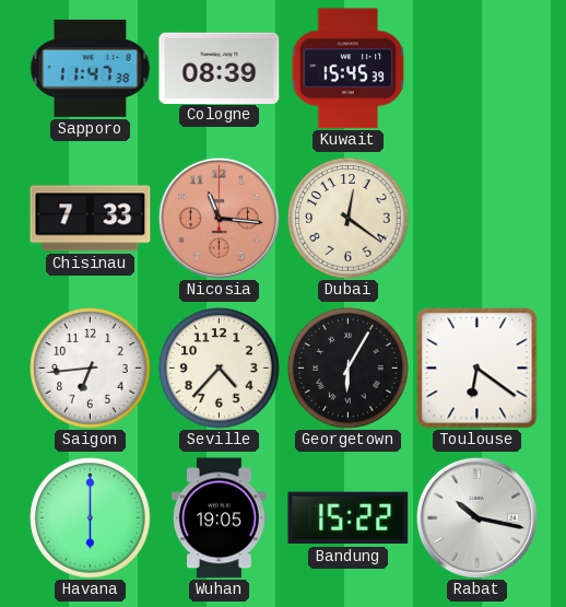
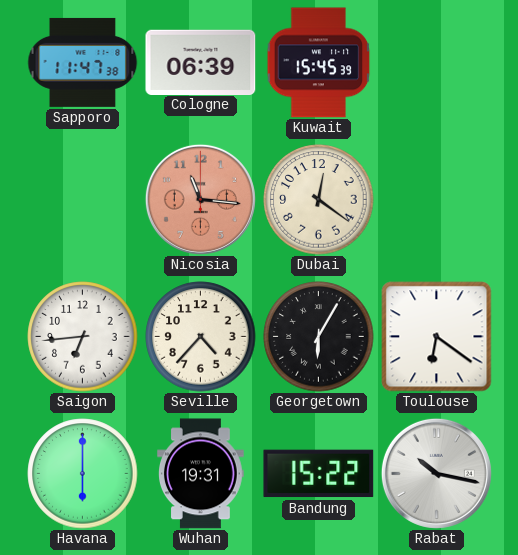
Cologne: 08:39 -> 06:39 (201, 62)
Chisinau: 7:33 -> none (91, 219)
Wuhan: 19:05 -> 19:31 (201, 474)
